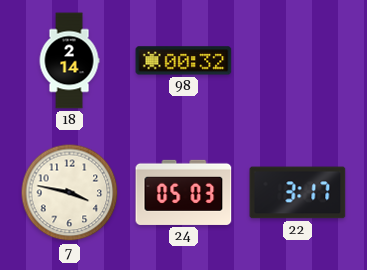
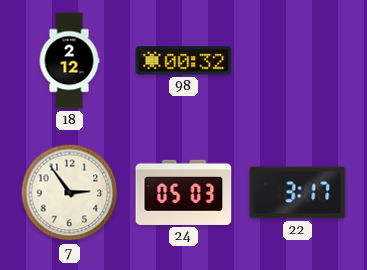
18: 2:14 -> 2:12 (69, 61)
7: 3:47 -> 2:54 (70, 193)
